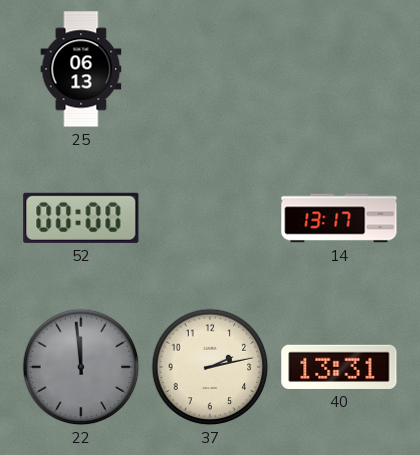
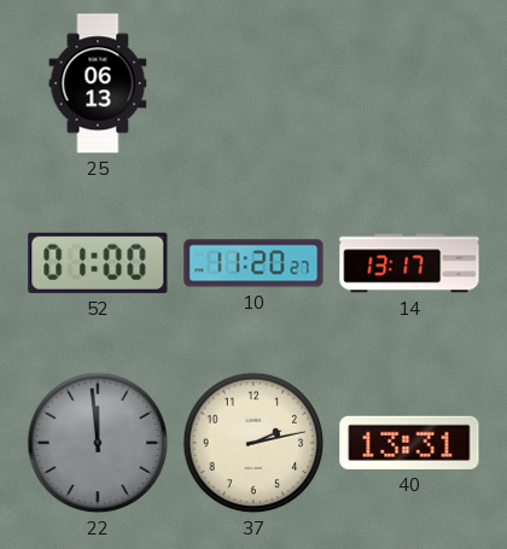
52: 00:00 -> 01:00 (98, 263)
10: none -> 11:20 (253, 263)
